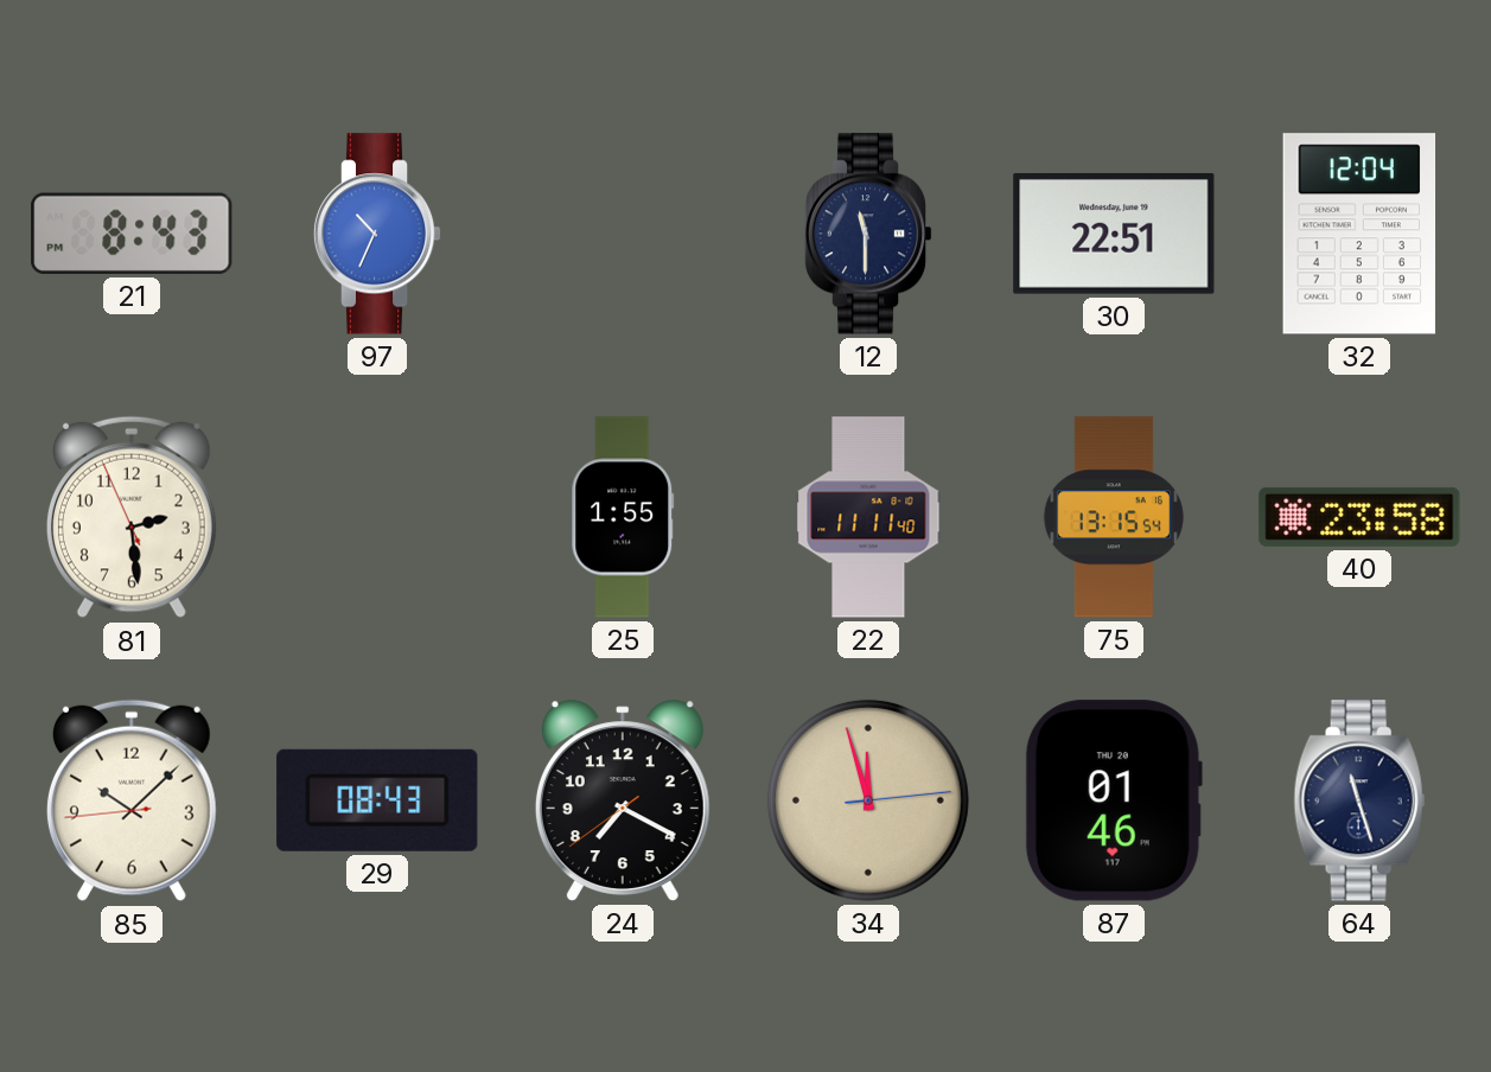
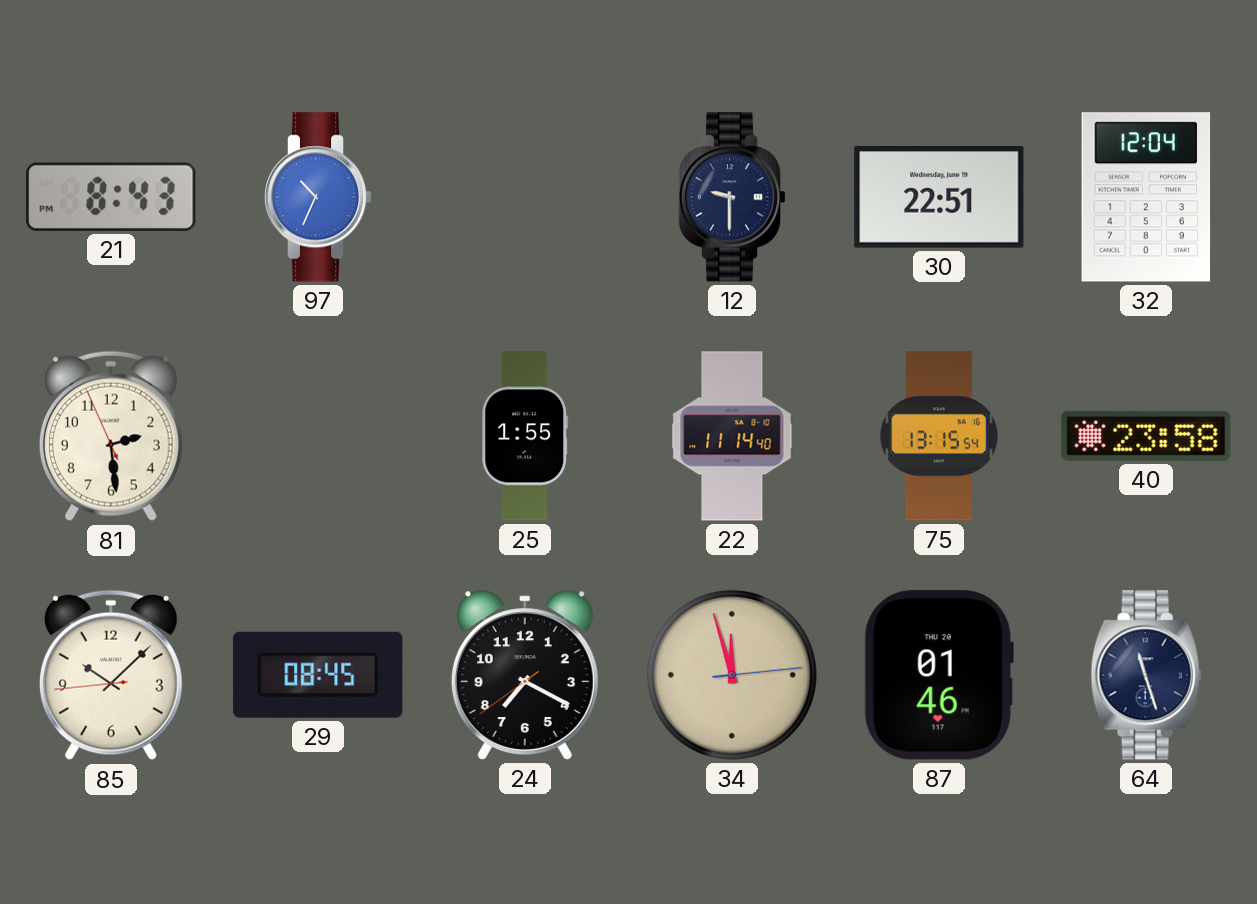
12: 11:30 -> 9:30 (732, 197)
22: 11:11 -> 11:14 (732, 436)
29: 08:43 -> 08:45 (318, 675)
